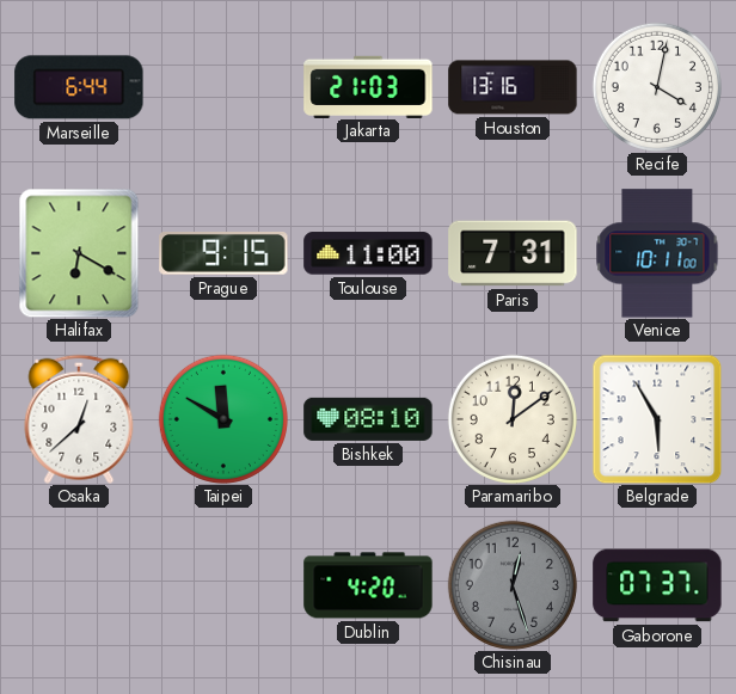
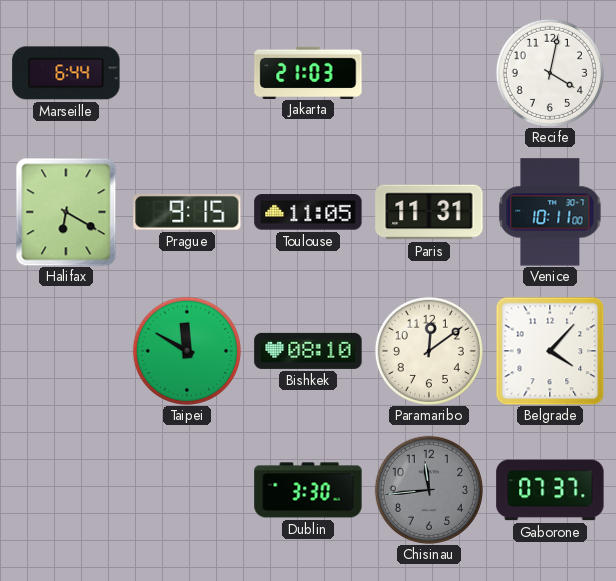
Houston: 13:16 -> none (513, 87)
Toulouse: 11:00 -> 11:05 (308, 212)
Paris: 7:31 -> 11:31 (429, 212)
Osaka: 12:38 -> none (79, 419)
Belgrade: 5:55 -> 4:07 (550, 351)
Dublin: 4:20 -> 3:30 (308, 490)
Chisinau: 12:27 -> 11:44 (429, 490)
